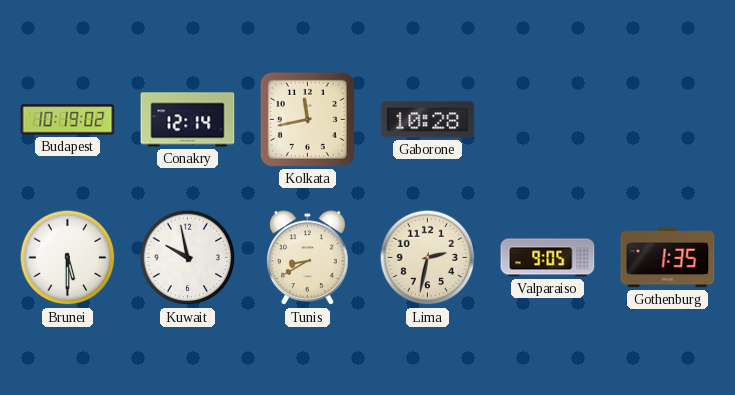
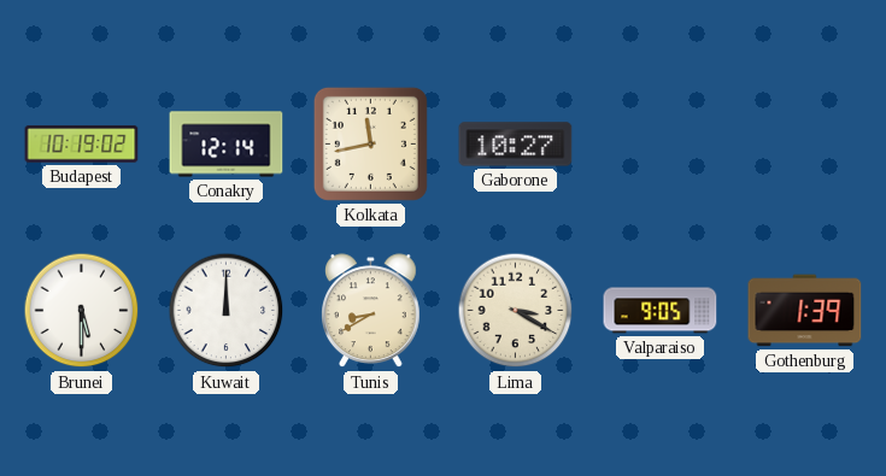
Gaborone: 10:28 -> 10:27 (516, 145)
Kuwait: 9:58 -> 12:00 (227, 311)
Lima: 2:32 -> 3:20 (516, 311)
Gothenburg: 1:35 -> 1:39 (805, 311)
